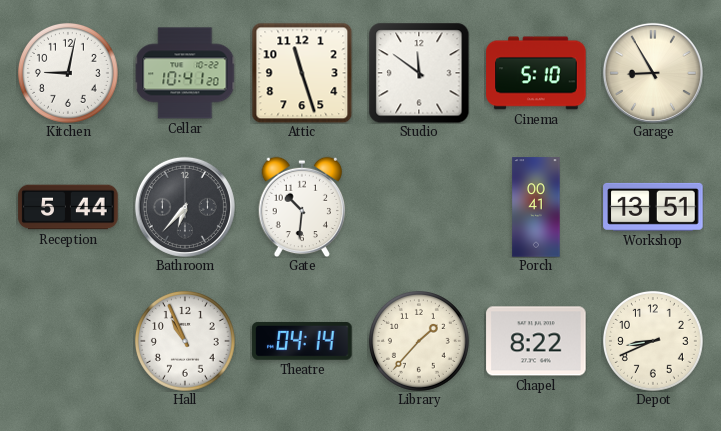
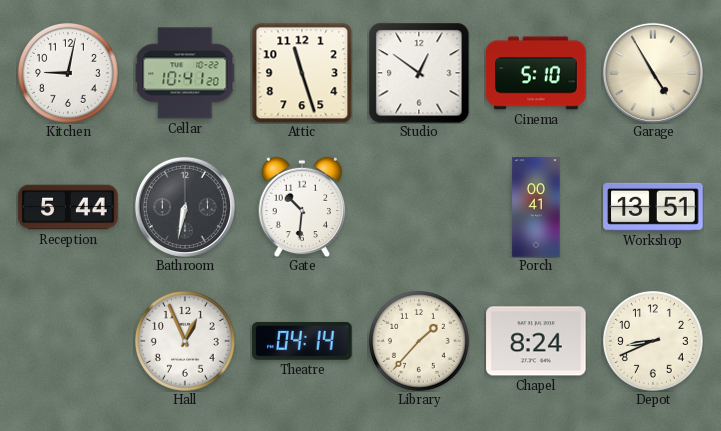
Studio: 11:51 -> 12:51 (419, 73)
Garage: 8:55 -> 4:55 (653, 73)
Bathroom: 6:37 -> 6:32 (185, 207)
Hall: 10:56 -> 12:56 (185, 341)
Chapel: 8:22 -> 8:24 (536, 341)
